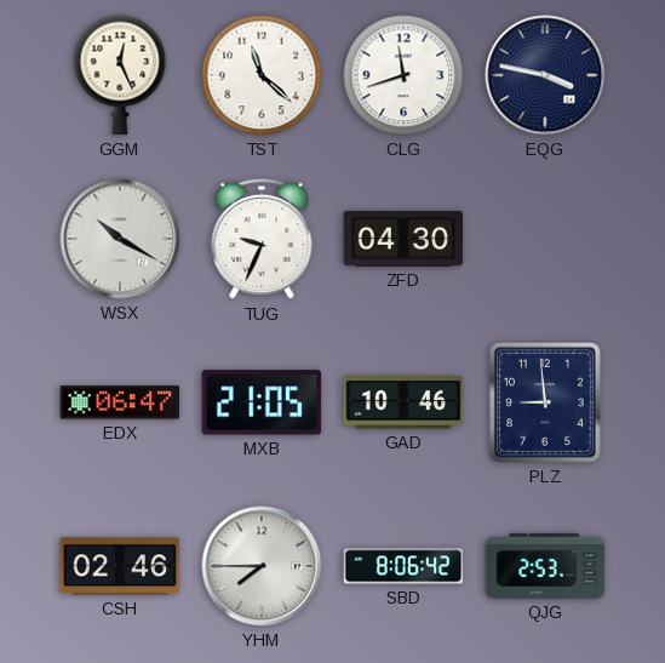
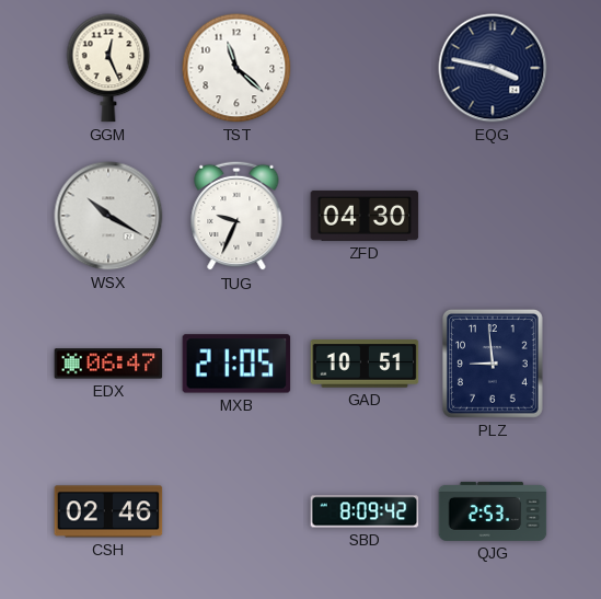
CLG: 11:42 -> none (403, 75)
GAD: 10:46 -> 10:51 (365, 364)
YHM: 7:45 -> none (262, 566)
SBD: 8:06 -> 8:09 (365, 511)
